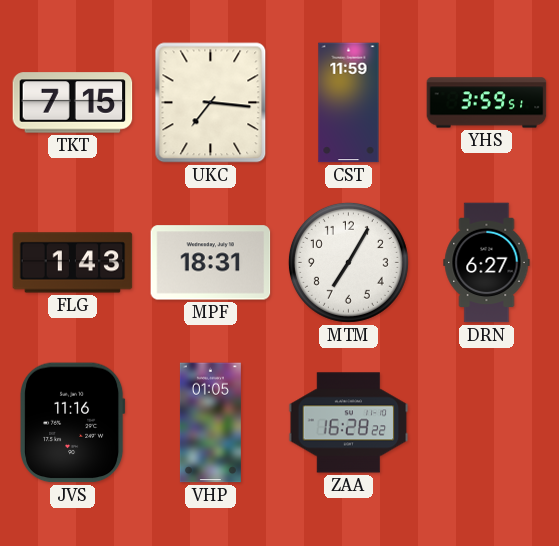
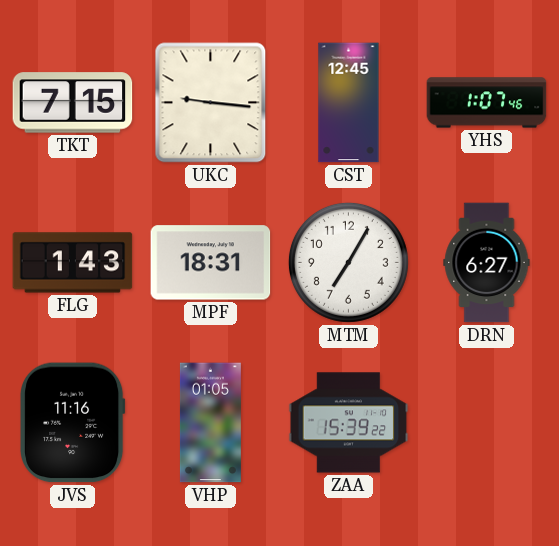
UKC: 7:16 -> 9:16 (211, 103)
CST: 11:59 -> 12:45 (349, 103)
YHS: 3:59 -> 1:07 (487, 103)
ZAA: 16:28 -> 15:39 (349, 423)
